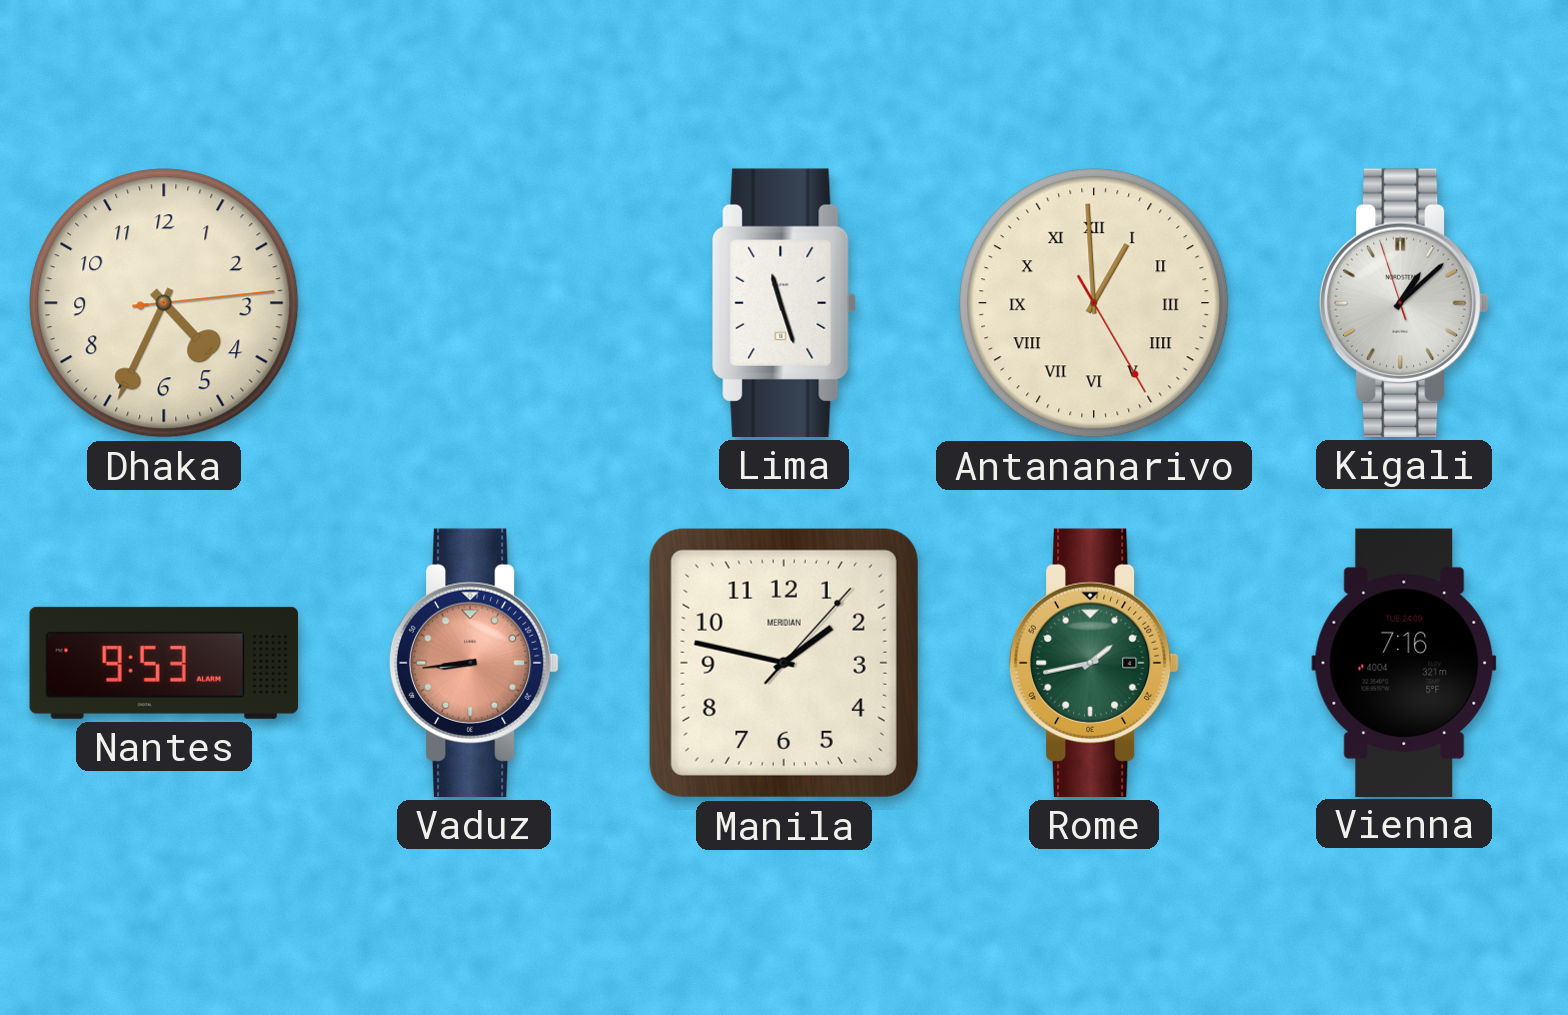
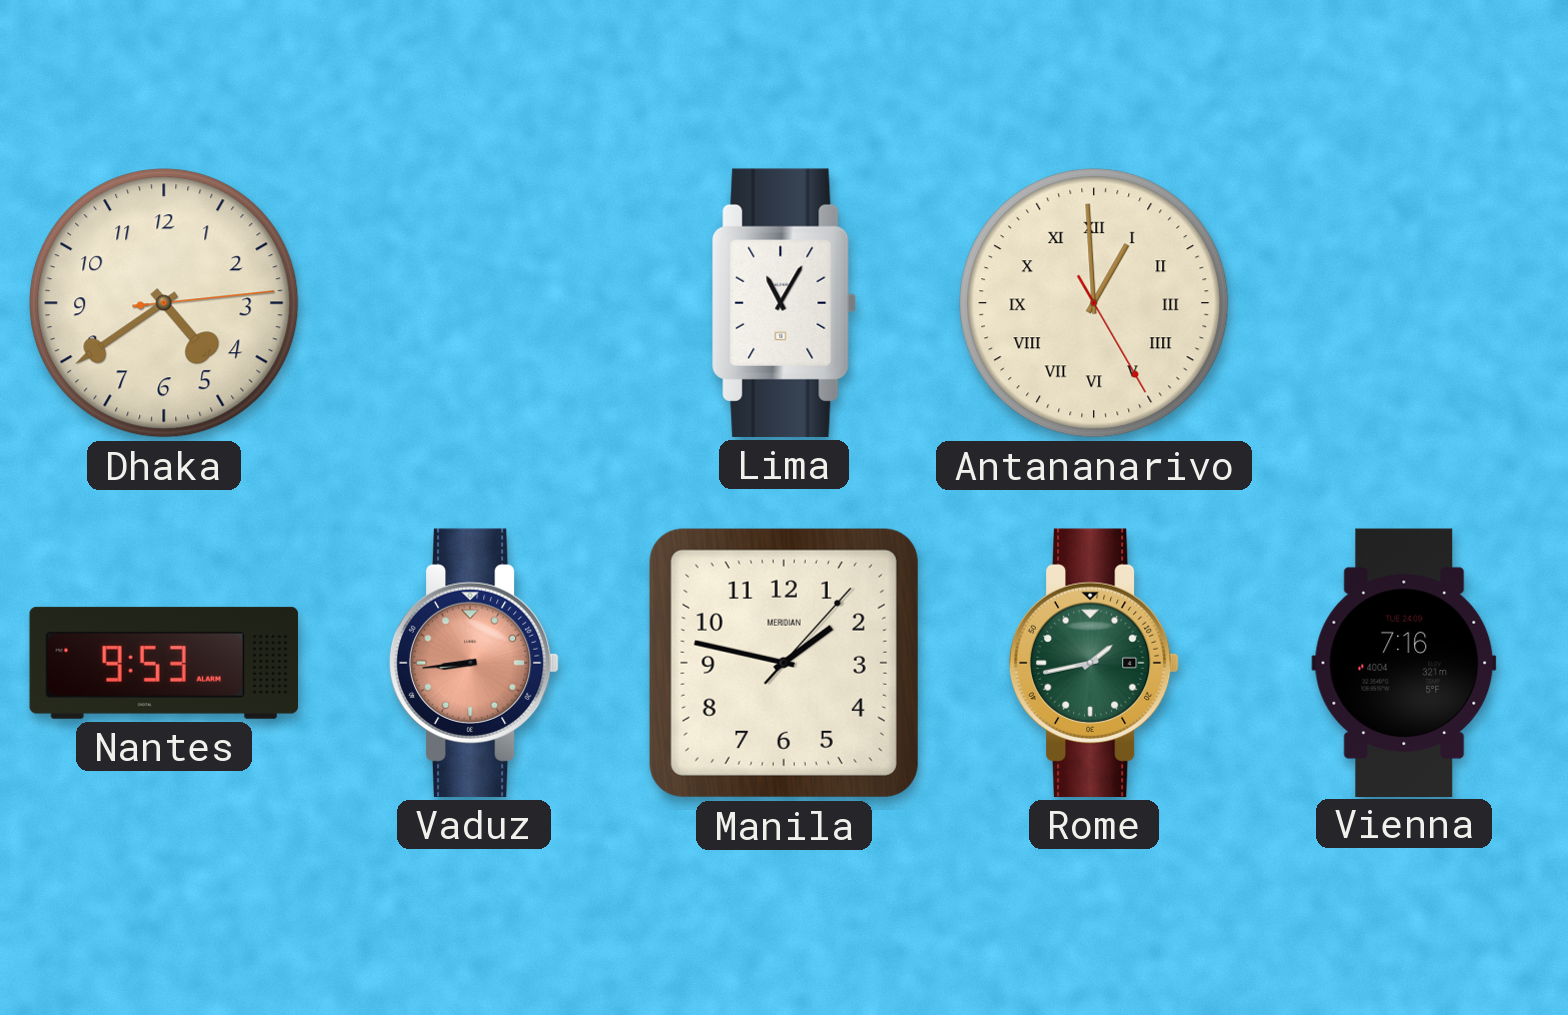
Dhaka: 4:34 -> 4:39 (164, 303)
Lima: 11:27 -> 11:05 (784, 303)
Kigali: 1:07 -> none (1404, 303)
